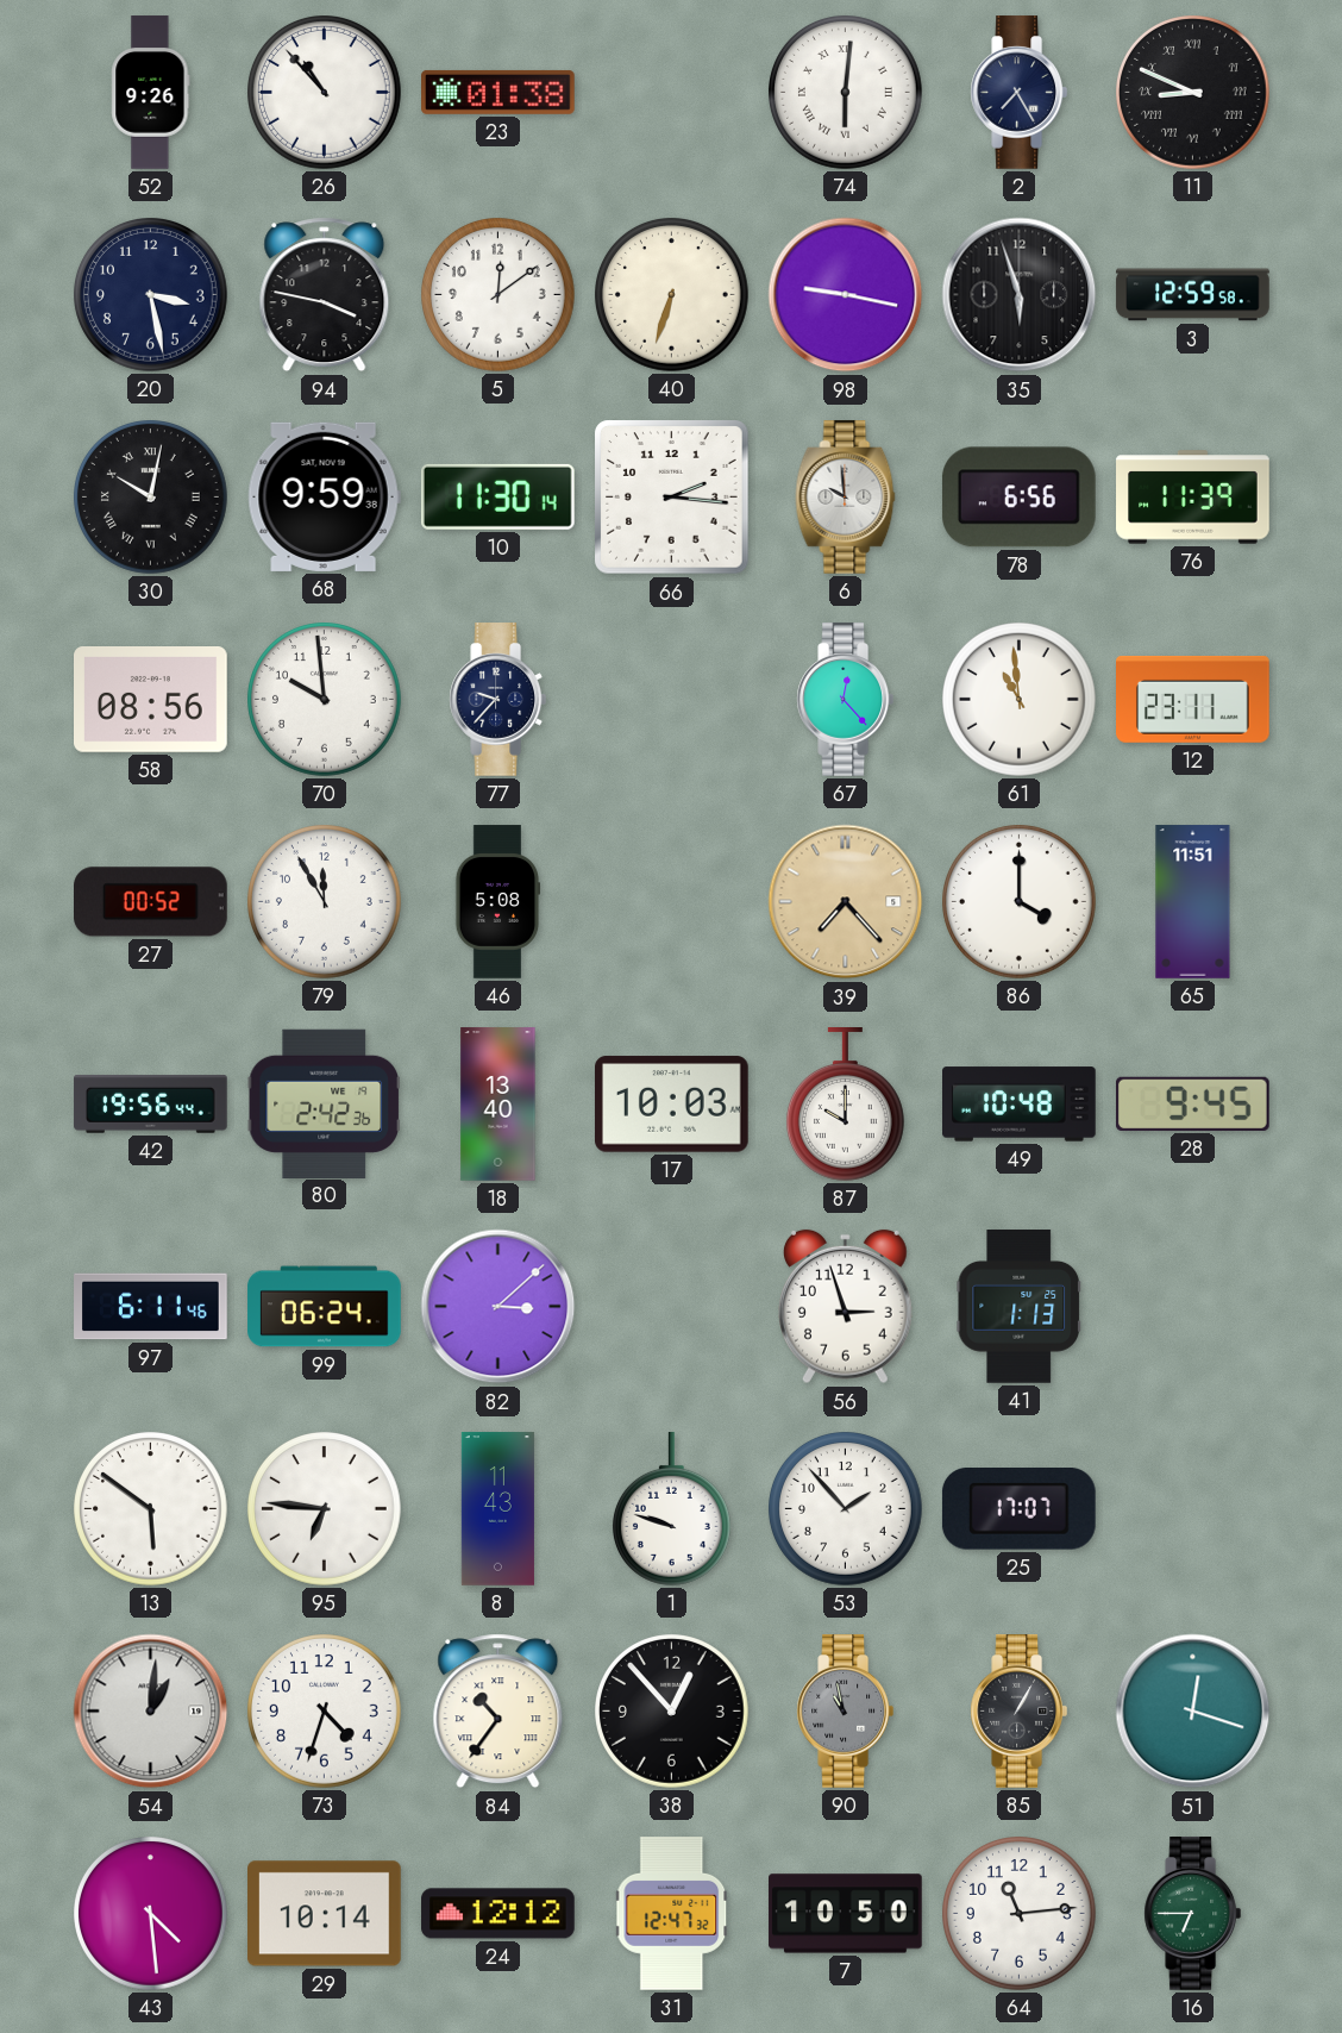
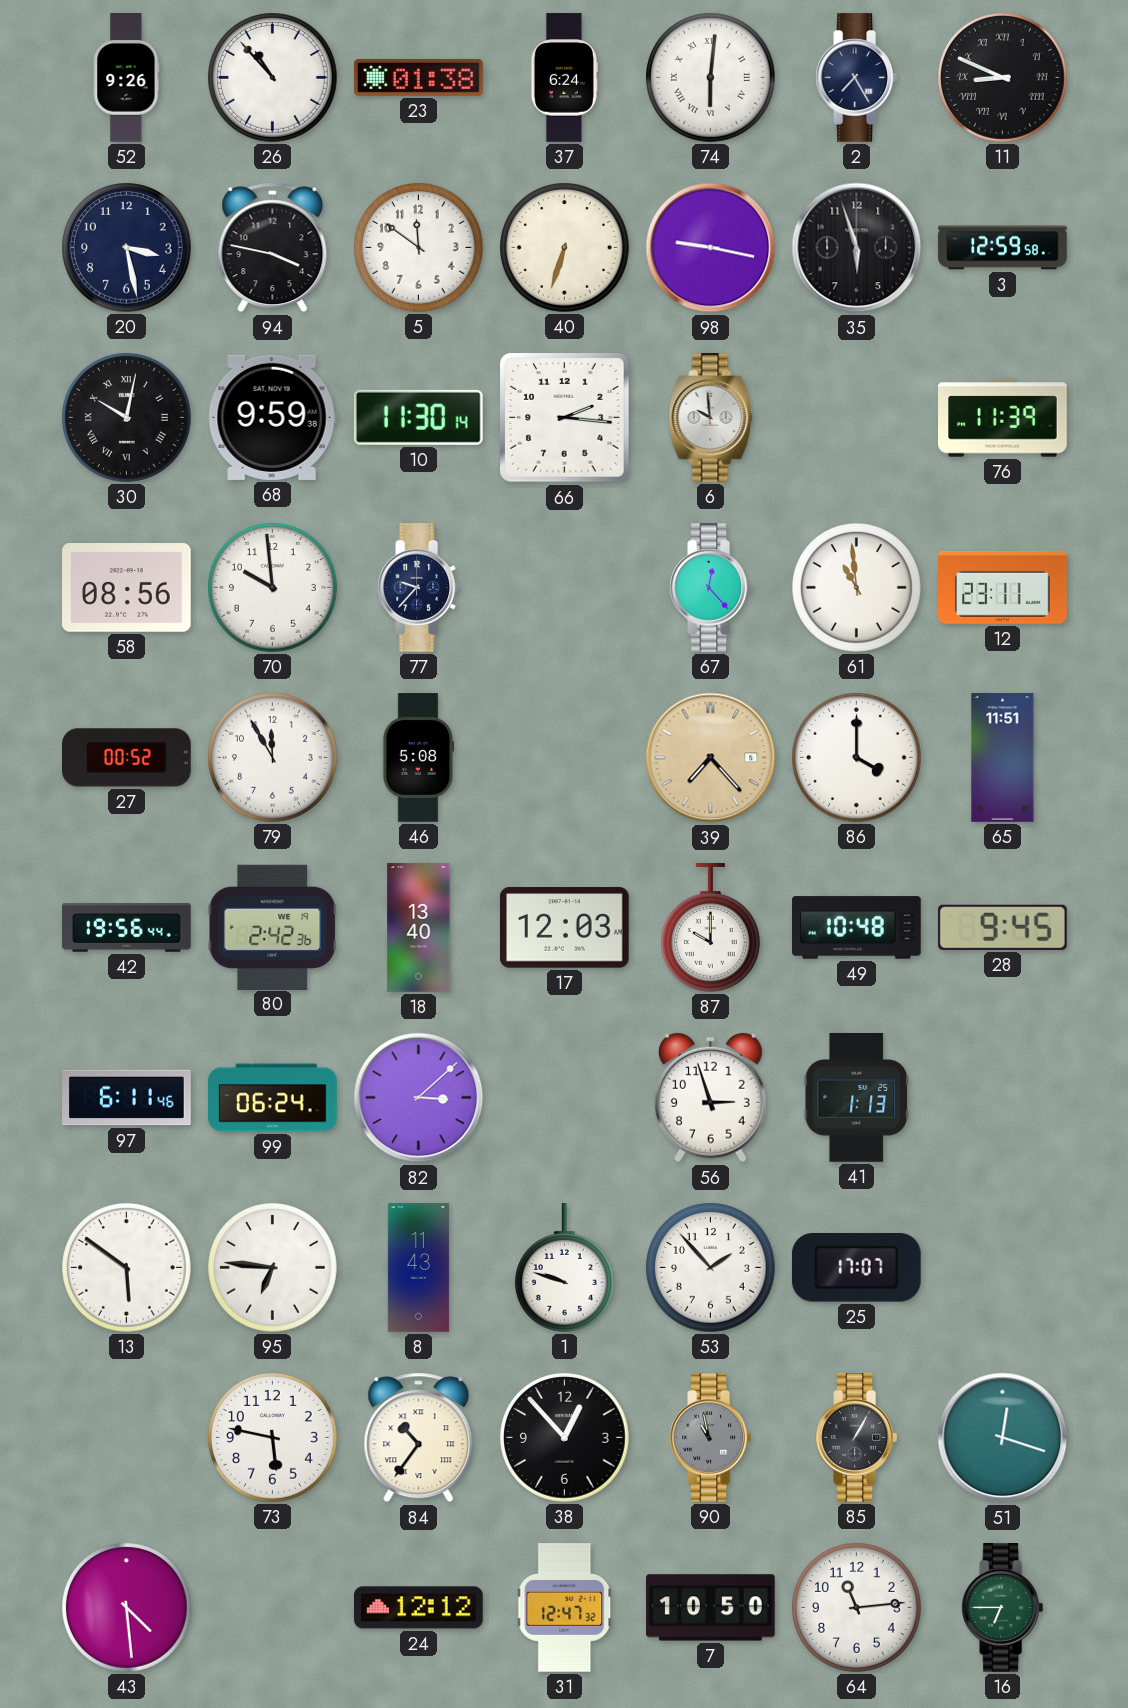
37: none -> 6:24 (563, 78)
5: 12:09 -> 11:51 (419, 248)
78: 6:56 -> none (1018, 498)
17: 10:03 -> 12:03 (565, 928)
54: 1:01 -> none (151, 1712)
73: 4:33 -> 5:47 (273, 1438)
29: 10:14 -> none (325, 1914)
